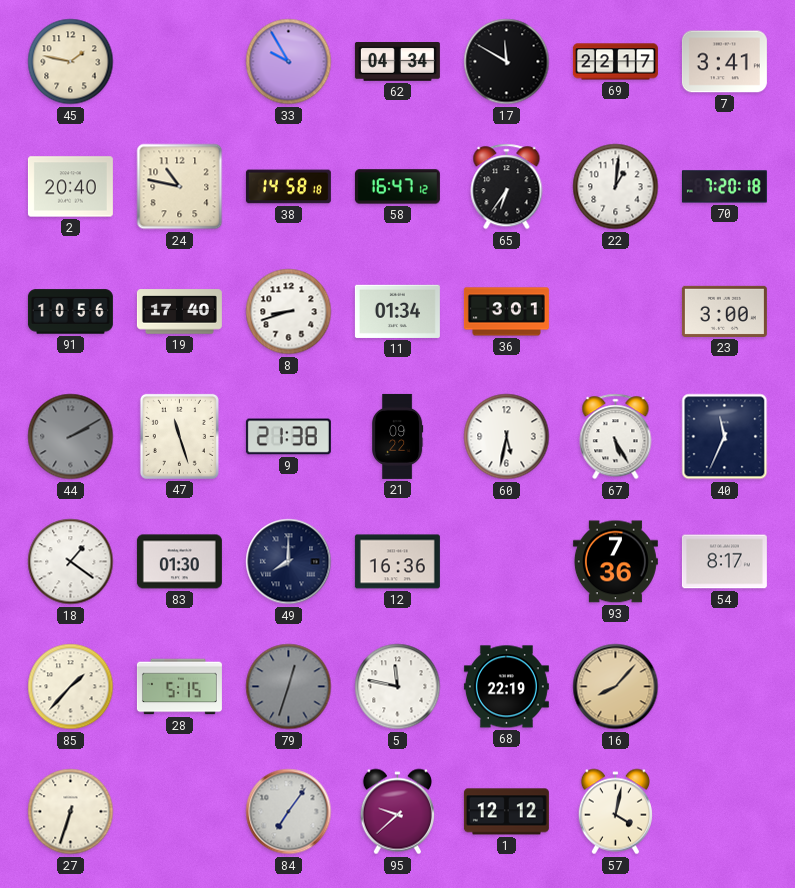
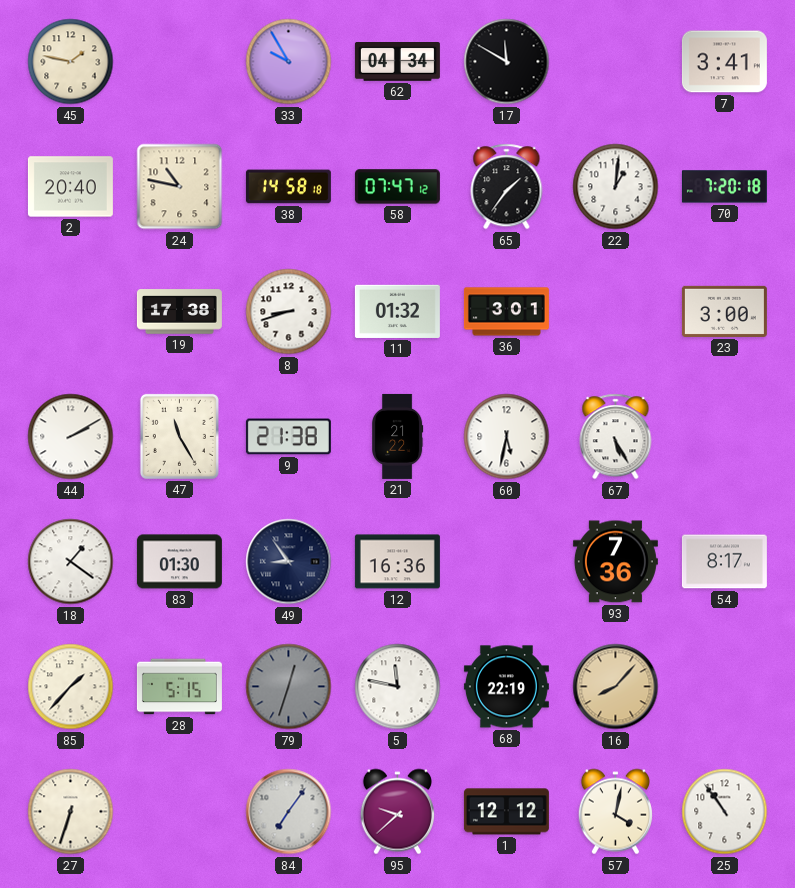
69: 22:17 -> none (615, 62)
58: 16:47 -> 07:47 (397, 187)
65: 6:36 -> 1:36 (507, 187)
91: 10:56 -> none (70, 312)
19: 17:40 -> 17:38 (179, 312)
11: 01:34 -> 01:32 (397, 311)
44 dial: grey -> white (71, 437)
47: 11:27 -> 11:25 (179, 436)
21: 09:22 -> 21:22 (398, 436)
40: 11:34 -> none (725, 437)
49: 8:00 -> 8:54 (289, 562)
25: none -> 10:54 (725, 812)
